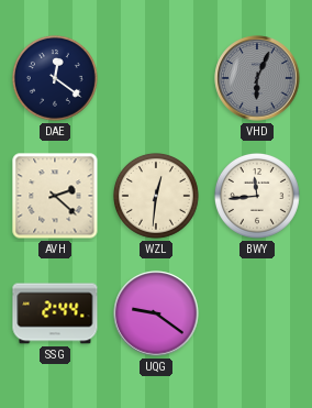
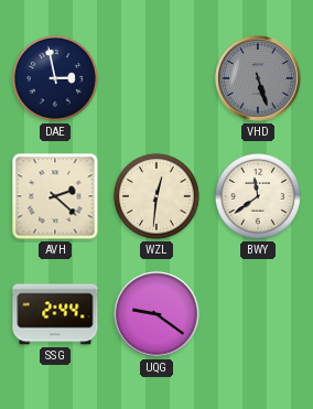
DAE: 12:21 -> 2:58 (55, 78)
VHD: 6:04 -> 5:27 (258, 78)
BWY: 11:44 -> 11:39 (258, 196)
